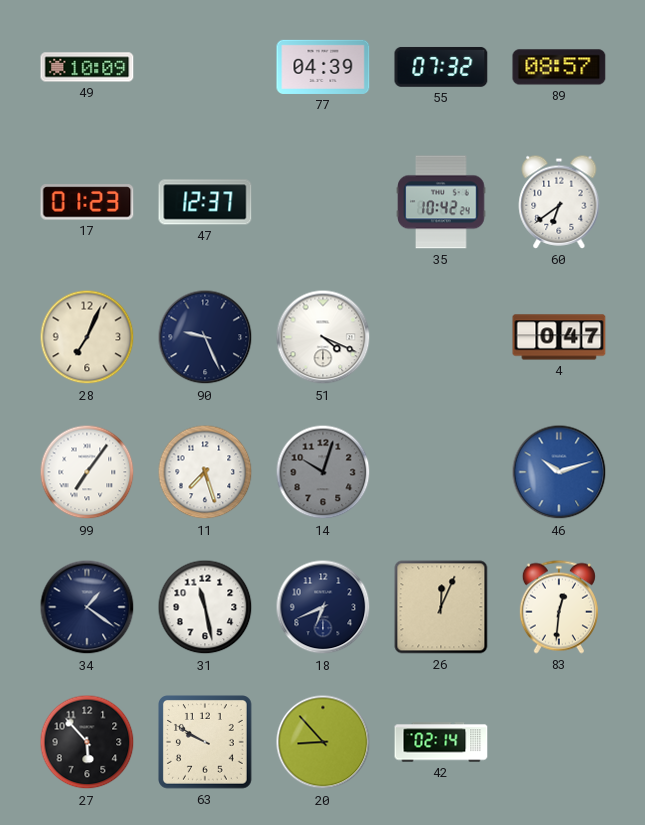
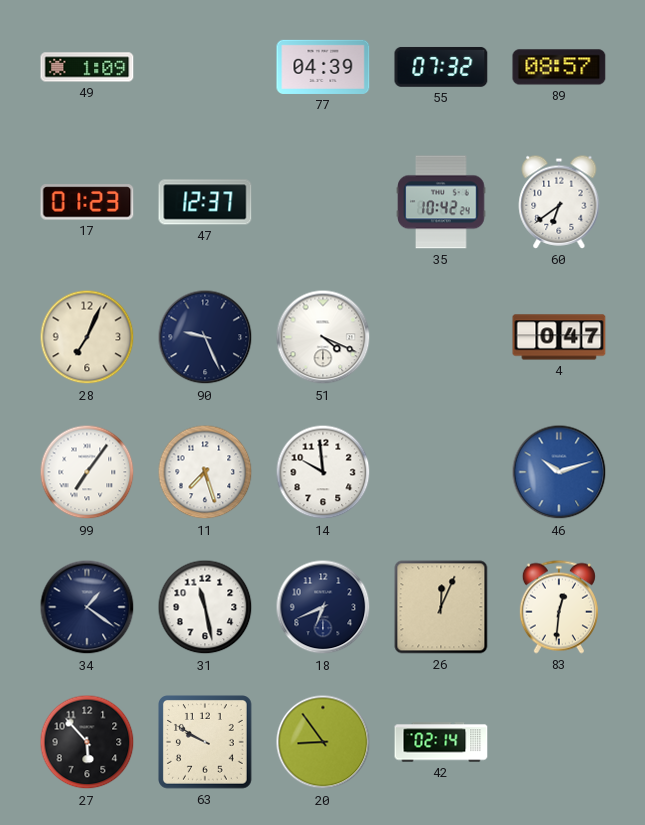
49: 10:09 -> 1:09 (87, 67)
14: 10:03 -> 9:59 (323, 472)
14 dial: grey -> white (323, 472)
20: 8:53 -> 8:54 (323, 742)
